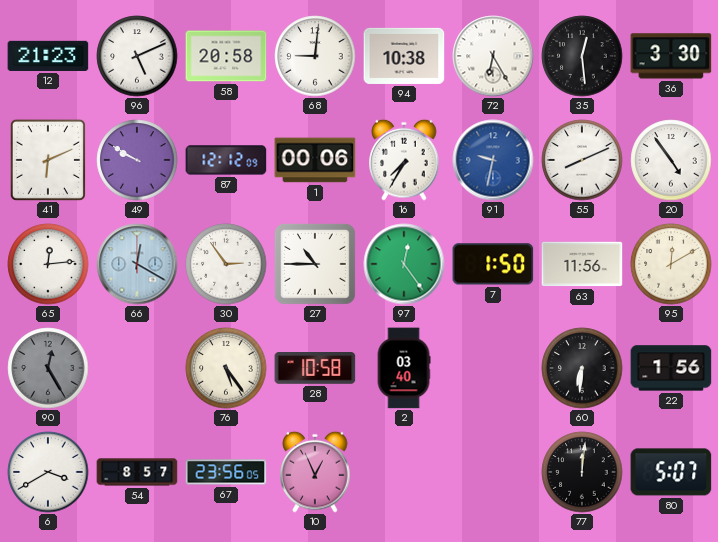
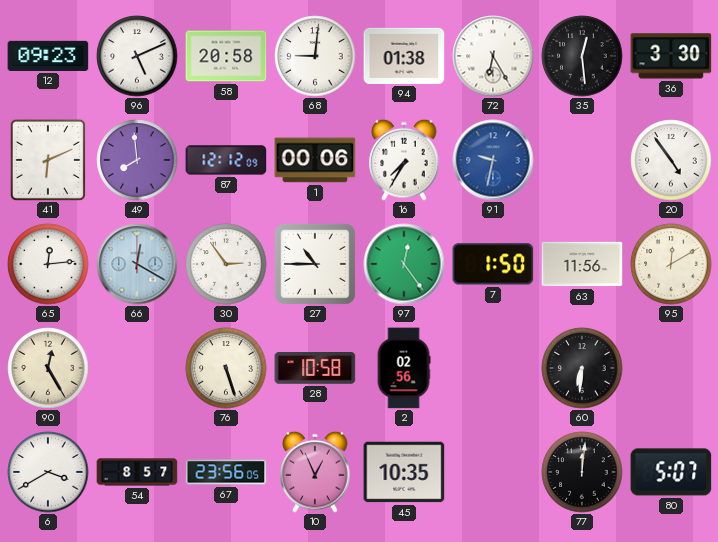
12: 21:23 -> 09:23 (48, 56)
94: 10:38 -> 01:38 (404, 56)
49: 9:50 -> 7:59 (137, 160)
55: 8:11 -> none (582, 160)
90 dial: grey -> cream (48, 368)
76: 5:24 -> 5:27 (226, 368)
2: 03:40 -> 02:56 (404, 368)
22: 1:56 -> none (671, 368)
45: none -> 10:35 (404, 472)
